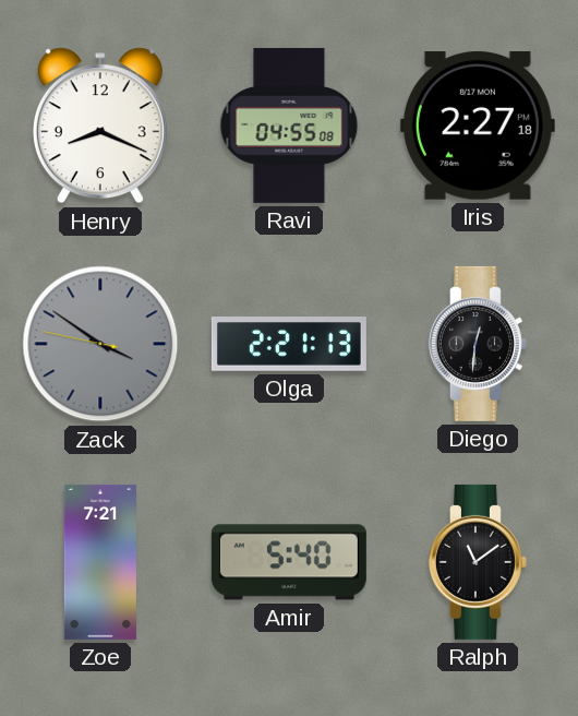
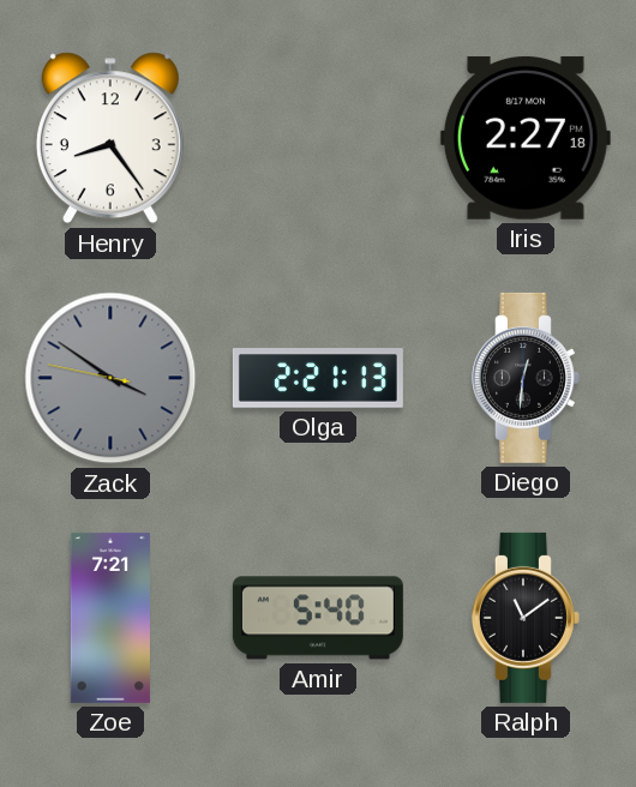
Henry: 8:19 -> 8:24 (110, 138)
Ravi: 04:55 -> none (289, 126)
